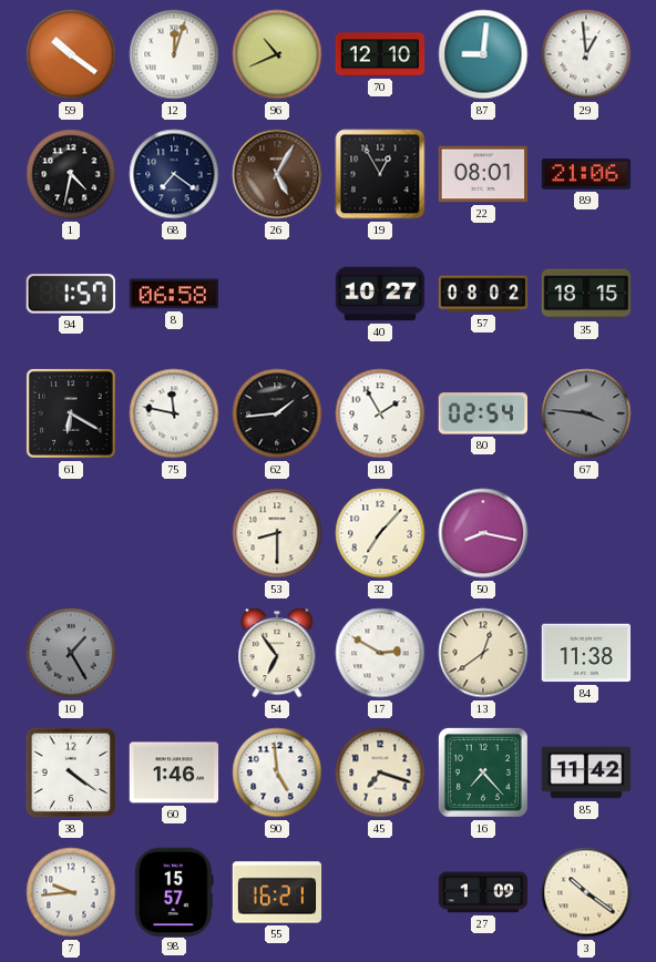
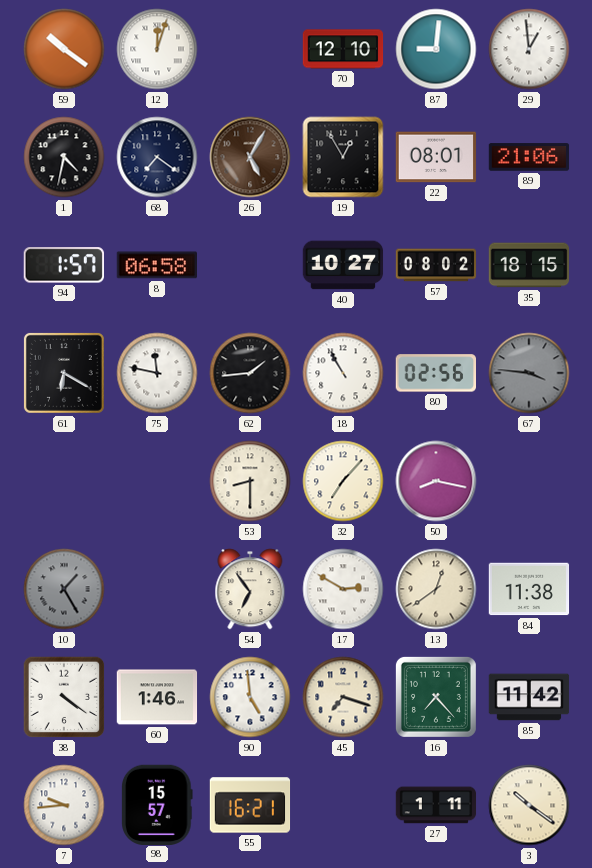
96: 10:41 -> none (277, 54)
18: 1:55 -> 10:55 (343, 373)
80: 02:54 -> 02:56 (435, 373)
27: 1:09 -> 1:11 (436, 805)
